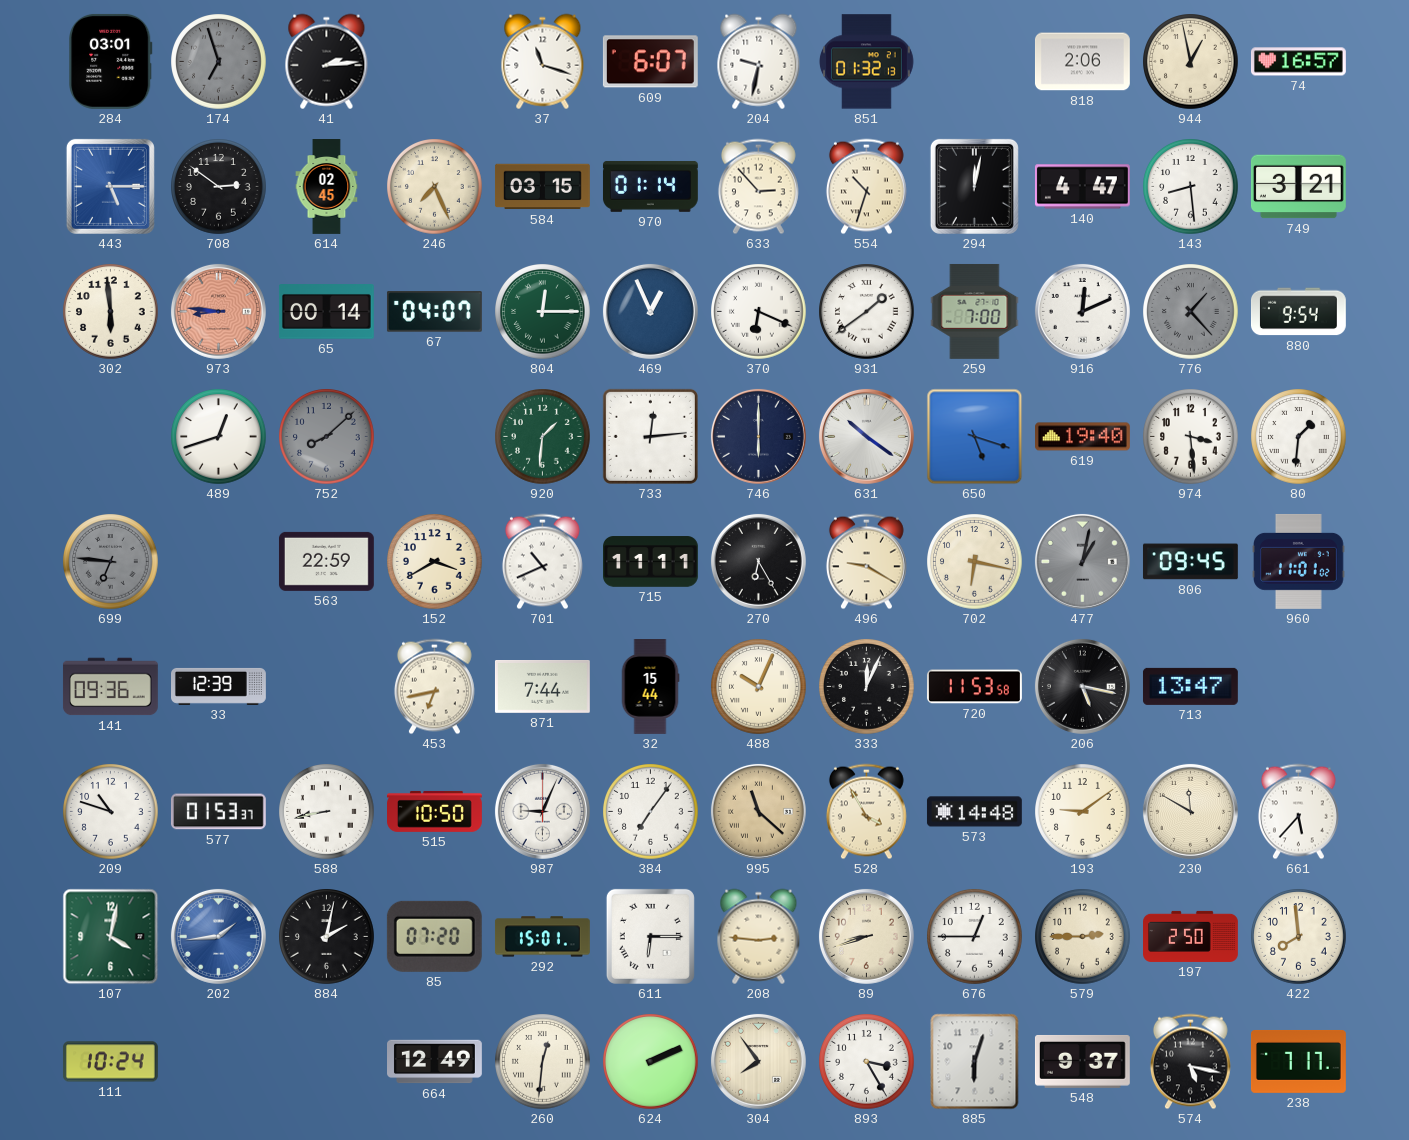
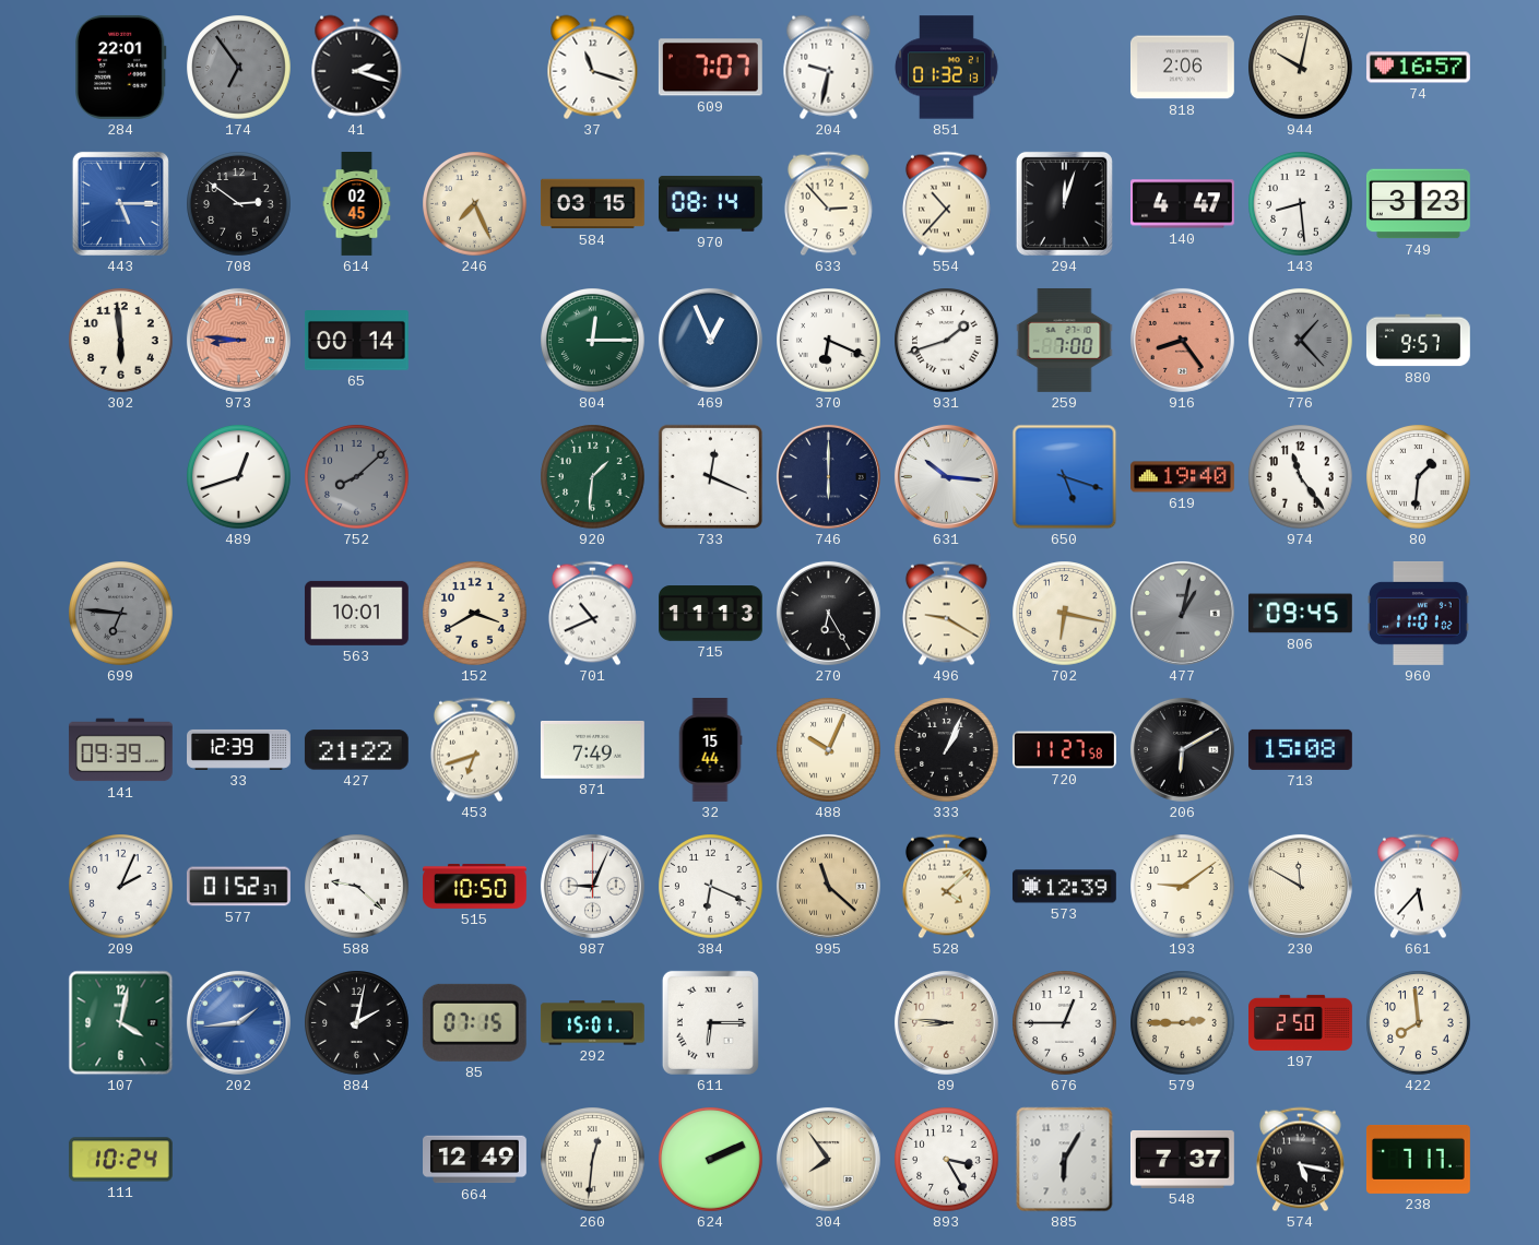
284: 03:01 -> 22:01 (121, 67)
174: 6:57 -> 6:54 (239, 68)
41: 2:14 -> 2:18 (357, 68)
609: 6:07 -> 7:07 (710, 68)
944: 12:58 -> 10:02 (1301, 68)
970: 01:14 -> 08:14 (710, 203)
554: 10:33 -> 10:37 (946, 204)
294: 12:02 -> 12:03 (1064, 203)
749: 3:21 -> 3:23 (1418, 204)
67: 04:07 -> none (434, 312)
931: 1:39 -> 1:42 (947, 341)
916: 12:11 -> 8:24 (1182, 340)
916 dial: white -> salmon (1182, 340)
880: 9:54 -> 9:57 (1418, 341)
733: 12:14 -> 12:19 (710, 476)
631: 10:21 -> 10:16 (946, 476)
974: 3:29 -> 11:24 (1301, 477)
563: 22:59 -> 10:01 (356, 613)
715: 11:11 -> 11:13 (711, 614)
141: 09:36 -> 09:39 (120, 750)
427: none -> 21:22 (356, 750)
453: 6:43 -> 6:42 (474, 750)
871: 7:44 -> 7:49 (592, 750)
333: 12:04 -> 1:04 (947, 750)
720: 11:53 -> 11:27 (1065, 750)
206: 5:17 -> 6:10 (1182, 749)
713: 13:47 -> 15:08 (1300, 749)
209: 10:48 -> 2:04 (121, 887)
577: 01:53 -> 01:52 (238, 887)
588: 8:43 -> 9:22 (357, 887)
384: 7:06 -> 6:19 (711, 887)
528: 3:55 -> 4:08 (946, 887)
573: 14:48 -> 12:39 (1064, 887)
85: 07:20 -> 07:15 (474, 1022)
208: 2:46 -> none (759, 937)
89: 8:42 -> 8:46 (946, 1022)
885: 6:03 -> 6:05 (1065, 1160)
548: 9:37 -> 7:37 (1182, 1159)
